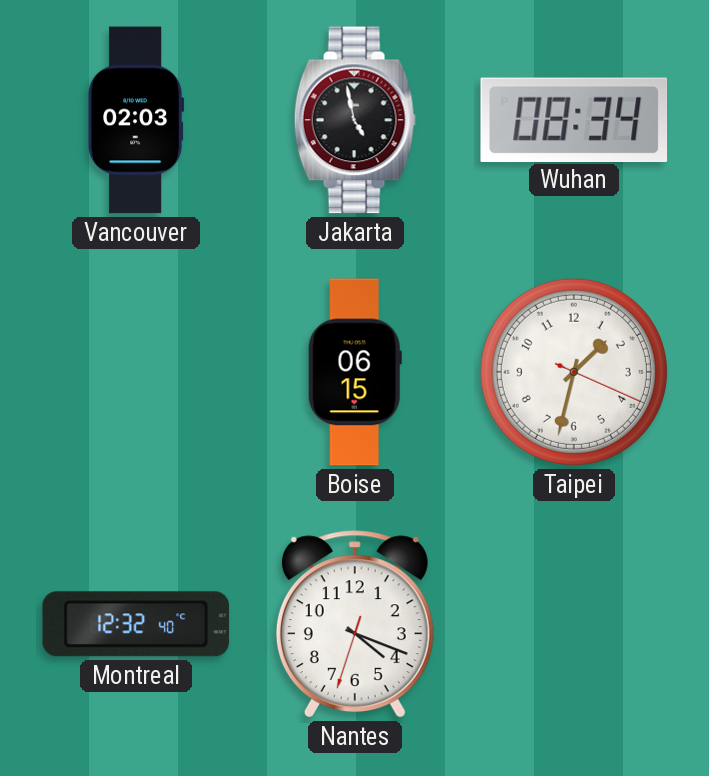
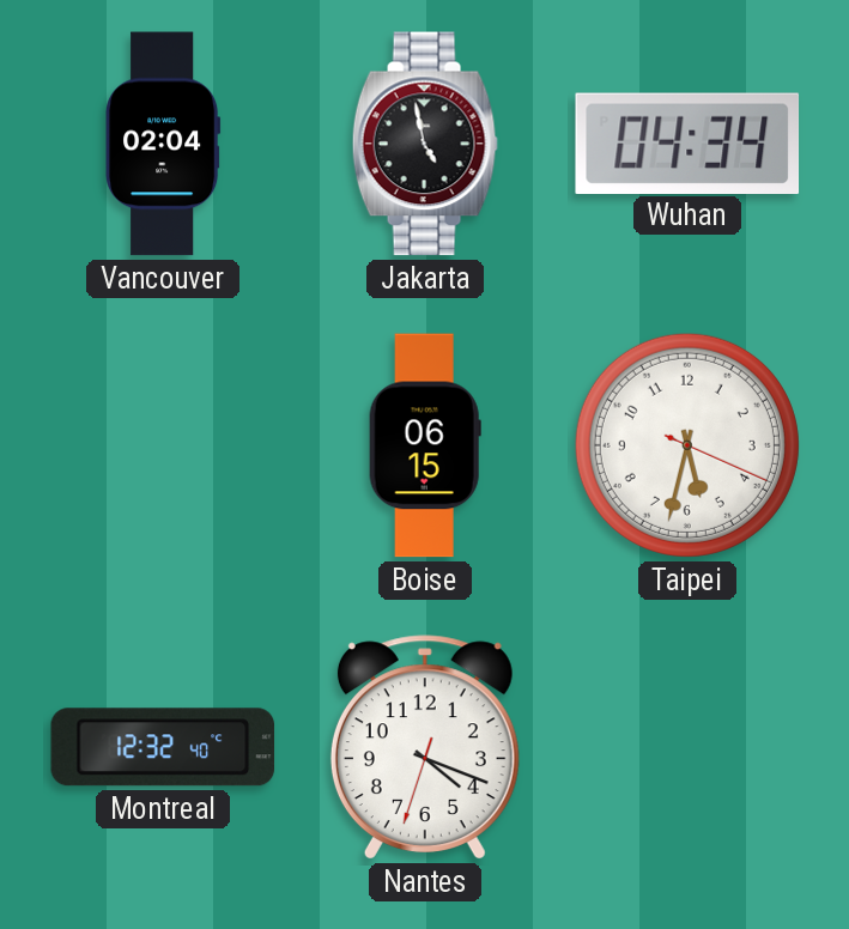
Vancouver: 02:03 -> 02:04 (163, 144)
Wuhan: 08:34 -> 04:34 (687, 142)
Taipei: 1:32 -> 5:32 (687, 445)
